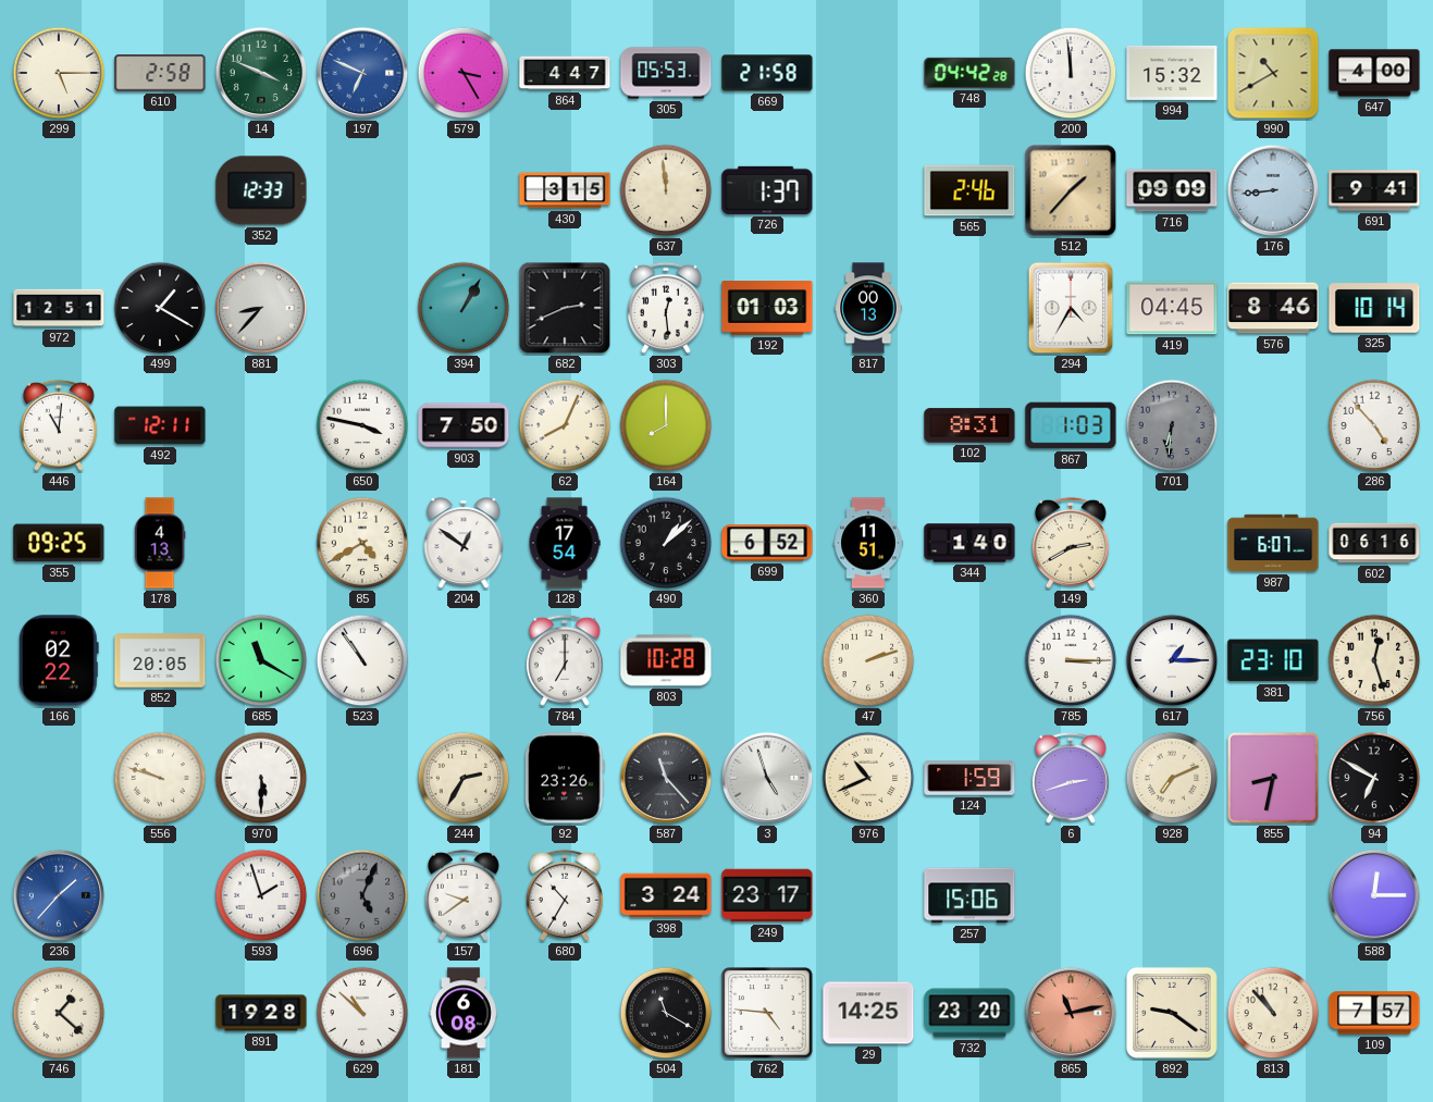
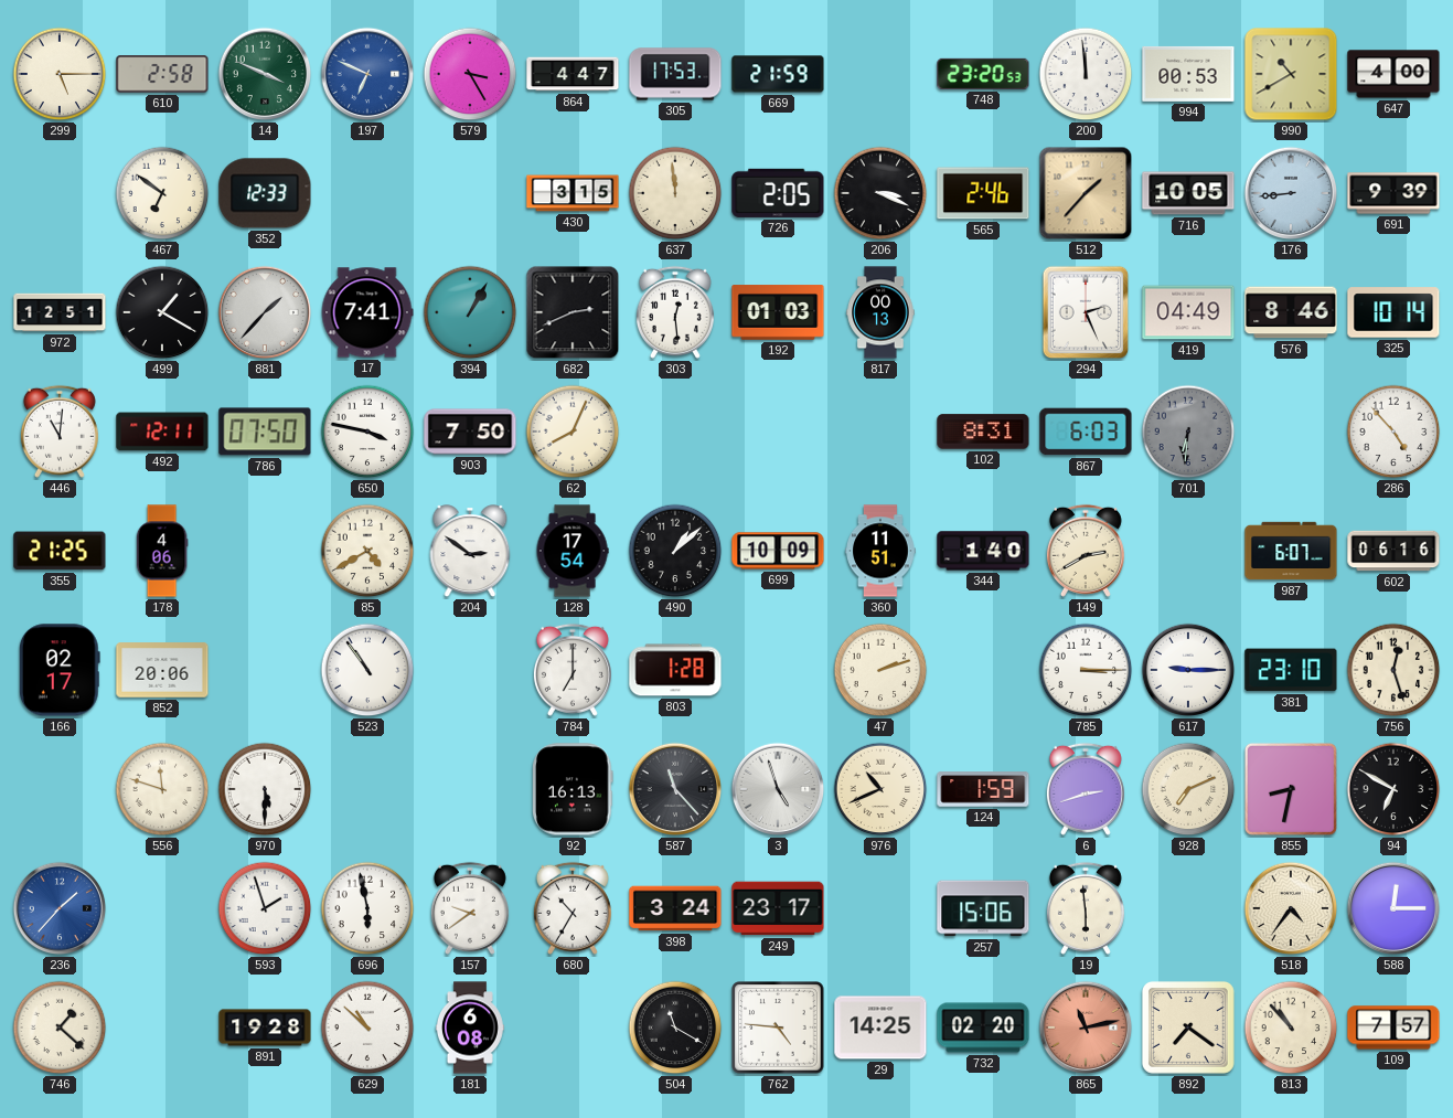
305: 05:53 -> 17:53 (675, 74)
669: 21:58 -> 21:59 (778, 74)
748: 04:42 -> 23:20 (983, 74)
994: 15:32 -> 00:53 (1188, 74)
467: none -> 6:51 (162, 193)
726: 1:37 -> 2:05 (778, 193)
206: none -> 3:19 (880, 193)
716: 09:09 -> 10:05 (1188, 193)
691: 9:41 -> 9:39 (1393, 193)
881: 8:37 -> 1:37 (265, 312)
17: none -> 7:41 (367, 312)
294: 4:35 -> 2:26 (1086, 312)
419: 04:45 -> 04:49 (1188, 312)
786: none -> 07:50 (265, 432)
164: 8:00 -> none (666, 425)
867: 1:03 -> 6:03 (1086, 432)
355: 09:25 -> 21:25 (60, 551)
178: 4:13 -> 4:06 (162, 551)
204: 12:51 -> 2:51 (470, 552)
699: 6:52 -> 10:09 (778, 551)
166: 02:22 -> 02:17 (60, 670)
852: 20:05 -> 20:06 (162, 670)
685: 11:20 -> none (261, 660)
803: 10:28 -> 1:28 (675, 670)
617: 1:15 -> 9:15 (1188, 670)
556: 9:48 -> 11:48 (162, 789)
244: 2:35 -> none (464, 778)
92: 23:26 -> 16:13 (573, 789)
696: 5:04 -> 5:58 (367, 908)
696 dial: grey -> white (367, 908)
19: none -> 5:59 (1086, 908)
518: none -> 4:36 (1291, 908)
732: 23:20 -> 02:20 (983, 1028)
892: 9:21 -> 7:21 (1188, 1028)
